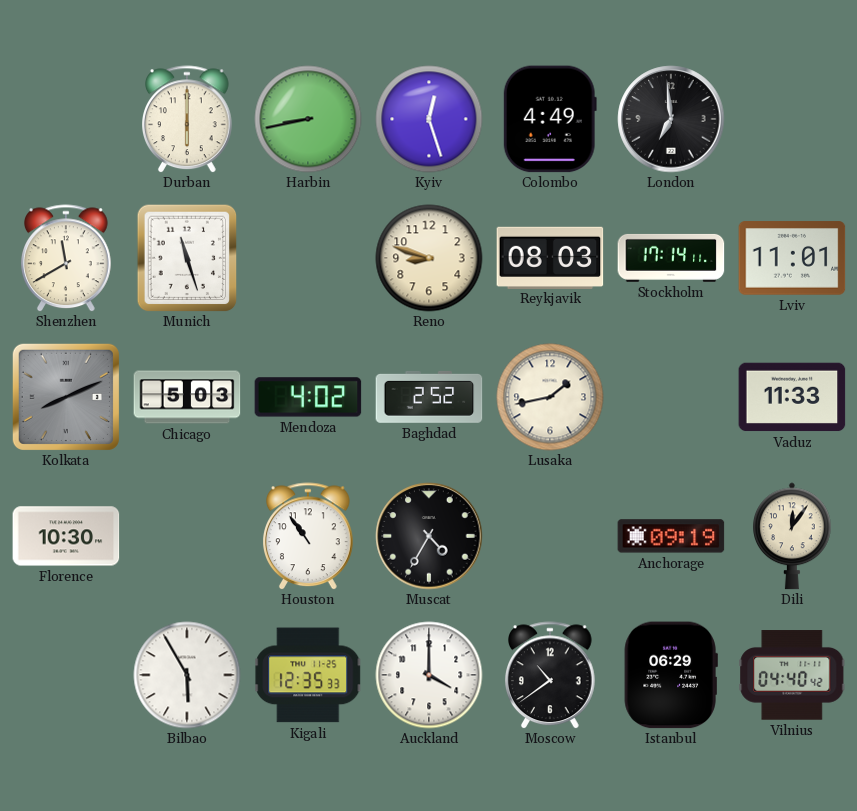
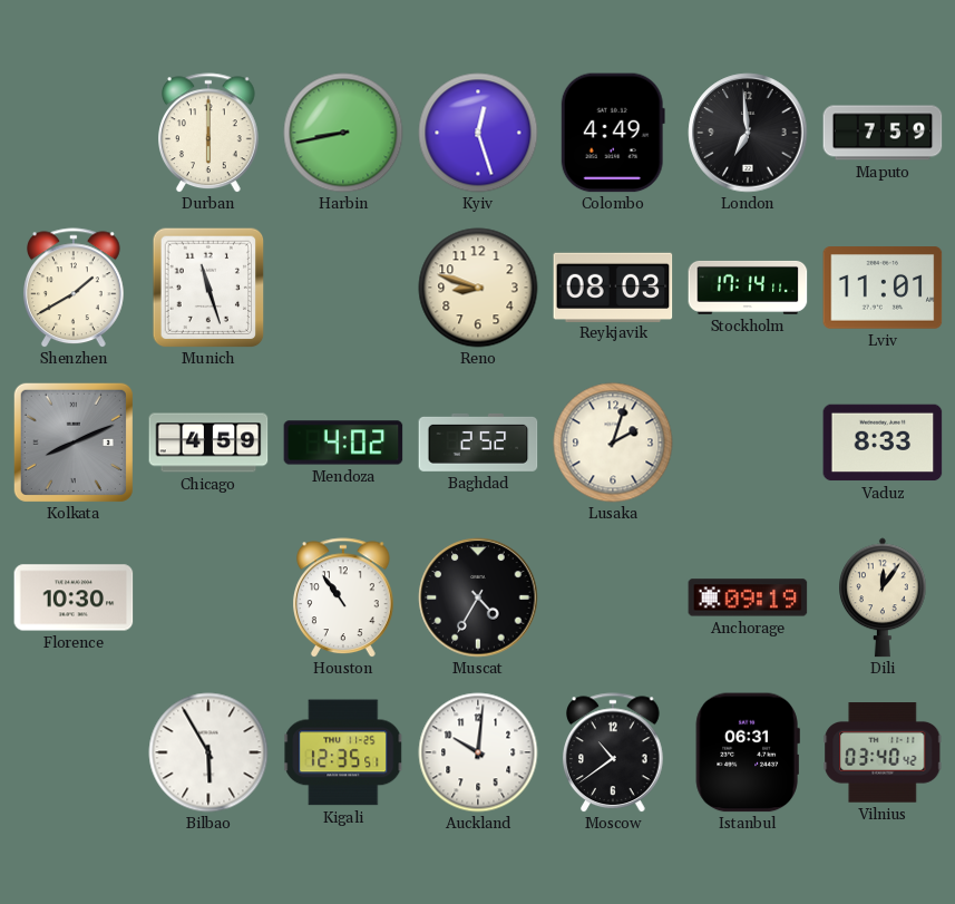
Maputo: none -> 7:59 (883, 133)
Shenzhen: 11:40 -> 1:40 (75, 288)
Chicago: 5:03 -> 4:59 (208, 443)
Lusaka: 1:43 -> 2:03 (613, 443)
Vaduz: 11:33 -> 8:33 (883, 443)
Kigali: 12:35:33 -> 12:35:51 (343, 752)
Auckland: 4:00 -> 10:01 (478, 752)
Istanbul: 06:29 -> 06:31 (748, 752)
Vilnius: 04:40 -> 03:40 (883, 752)
